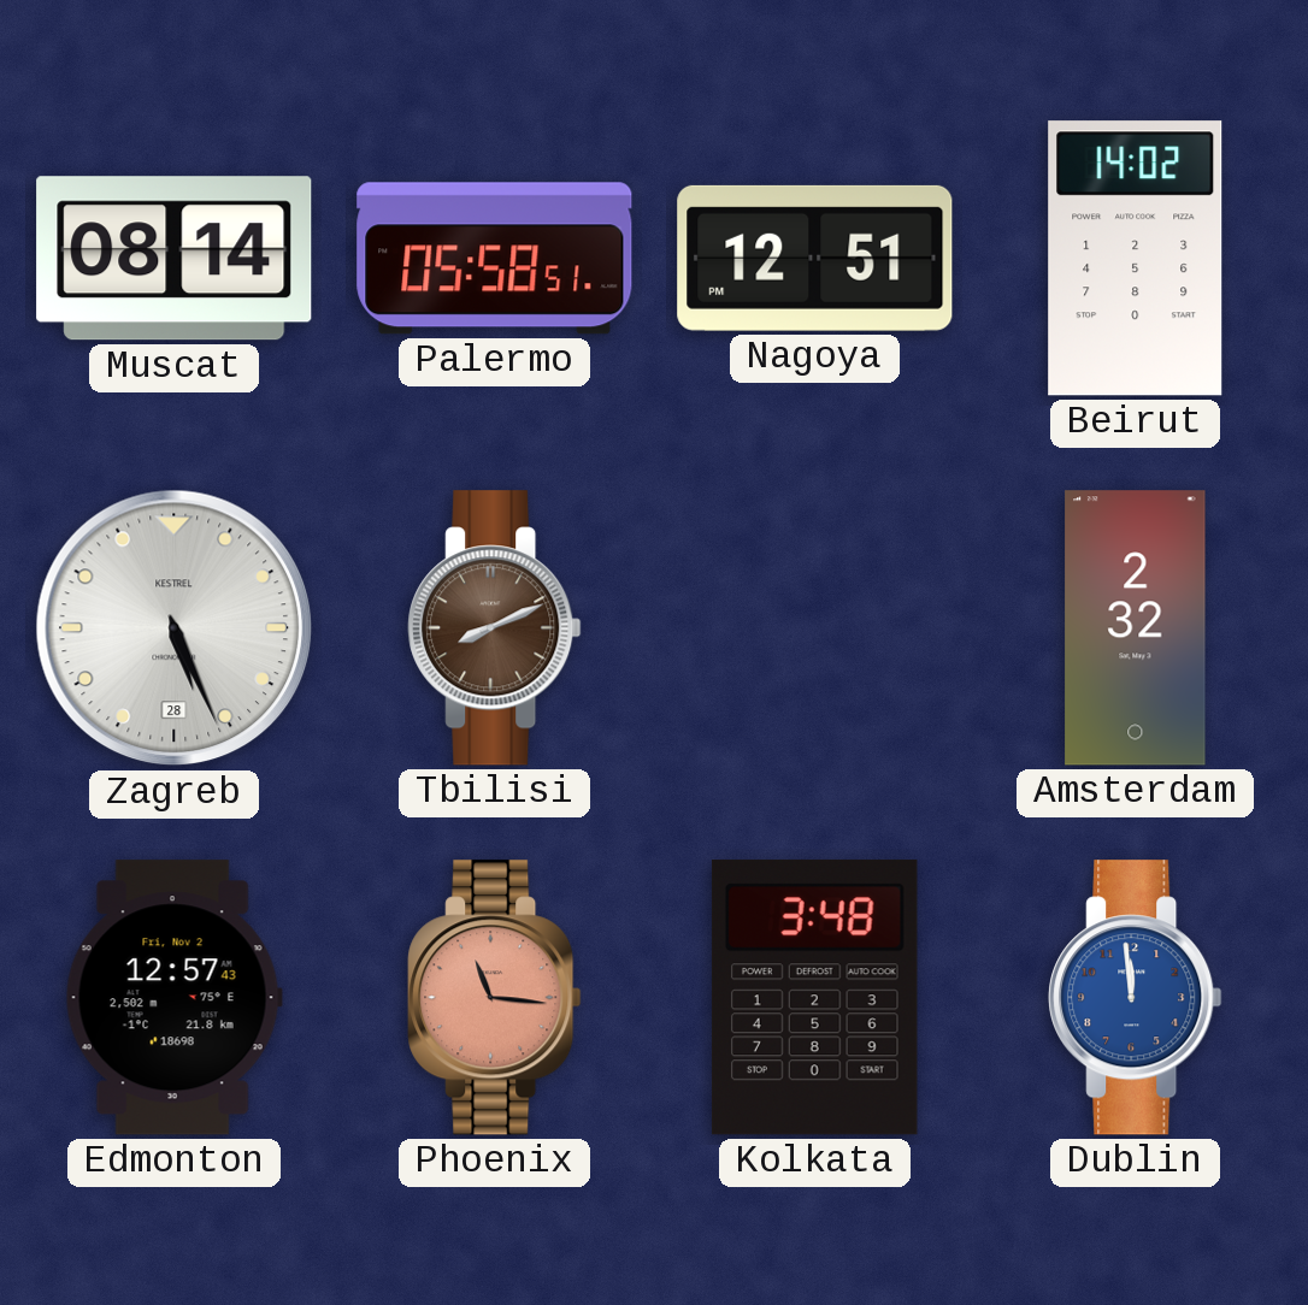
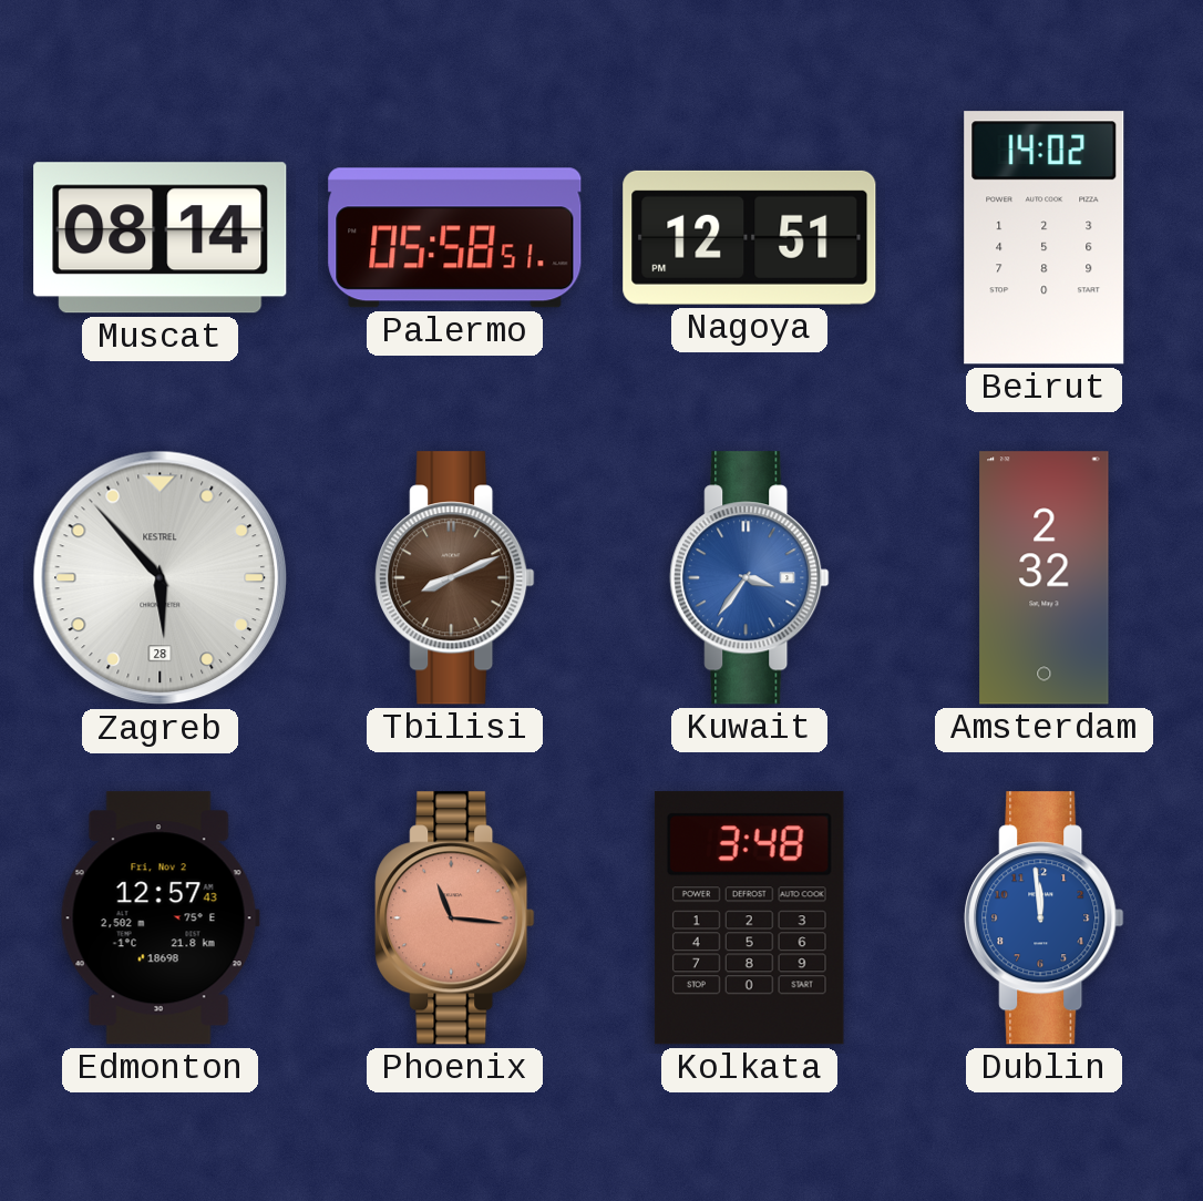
Zagreb: 5:26 -> 5:53 (161, 578)
Kuwait: none -> 3:36 (750, 578)
